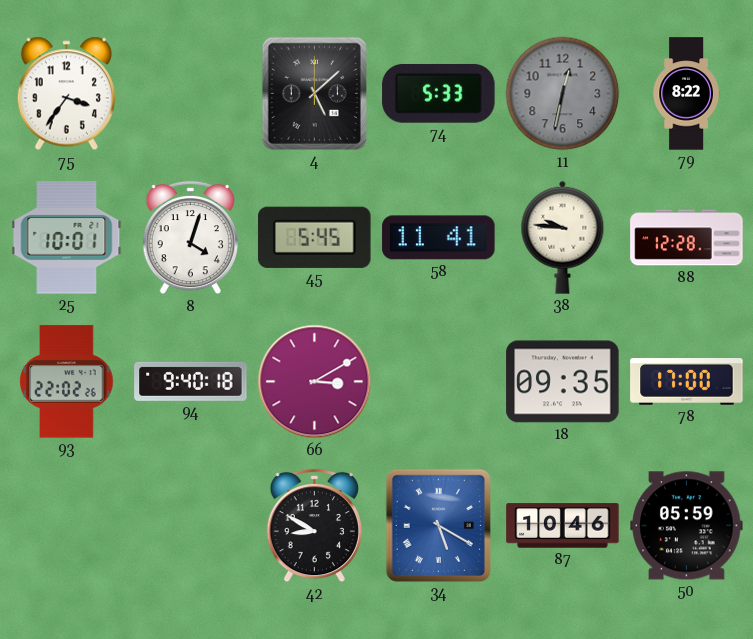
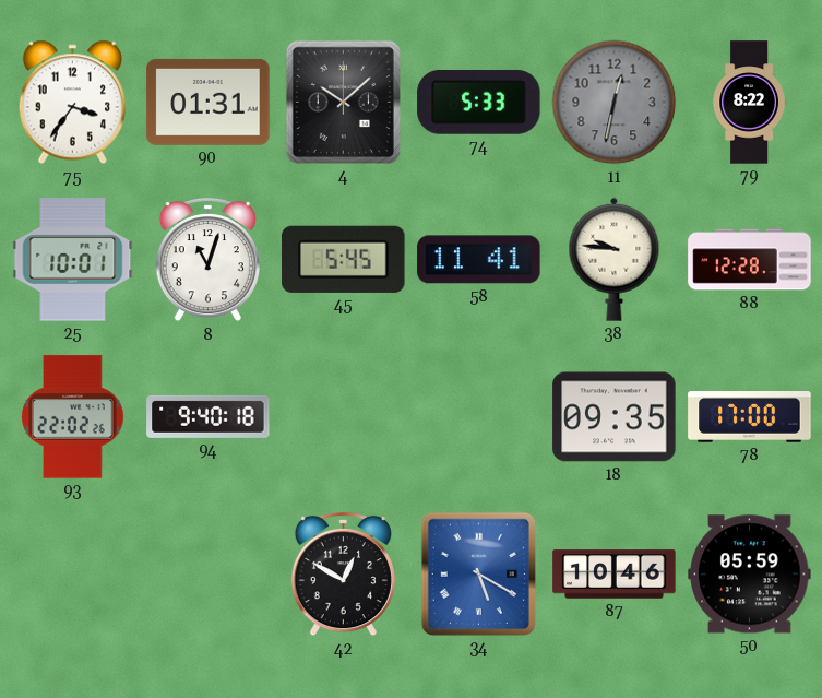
90: none -> 01:31 (209, 102)
4: 5:08 -> 10:08 (343, 102)
8: 4:03 -> 11:03 (207, 260)
66: 3:10 -> none (315, 382)
42: 8:50 -> 12:50 (343, 575)
